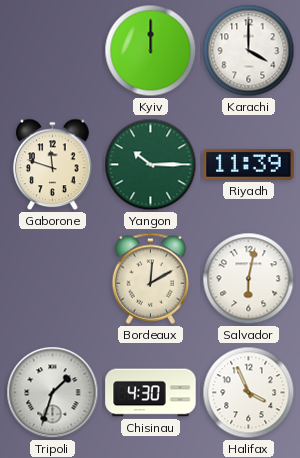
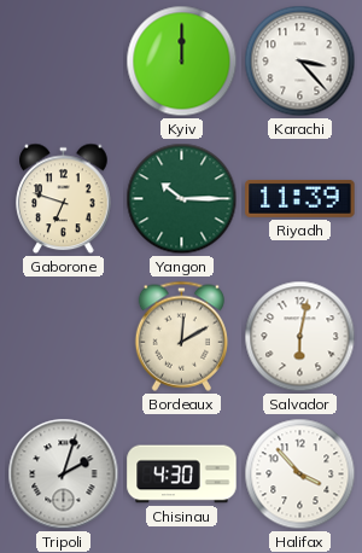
Karachi: 4:00 -> 3:23 (300, 62)
Gaborone: 11:48 -> 6:48 (64, 199)
Tripoli: 1:33 -> 2:03 (64, 475)
Halifax: 3:56 -> 3:53 (300, 475)
